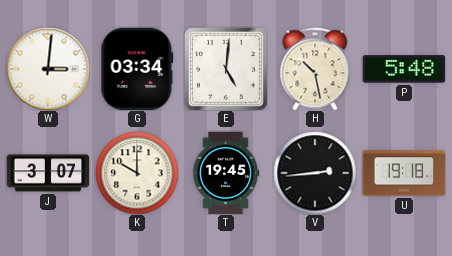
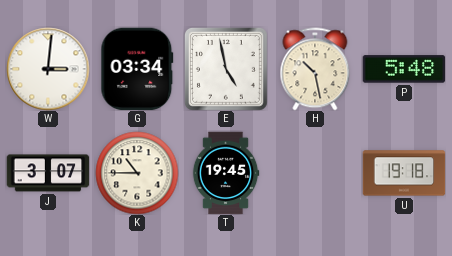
E: 5:01 -> 4:58 (226, 69)
K: 10:00 -> 10:45 (137, 173)
V: 2:44 -> none (315, 173)
